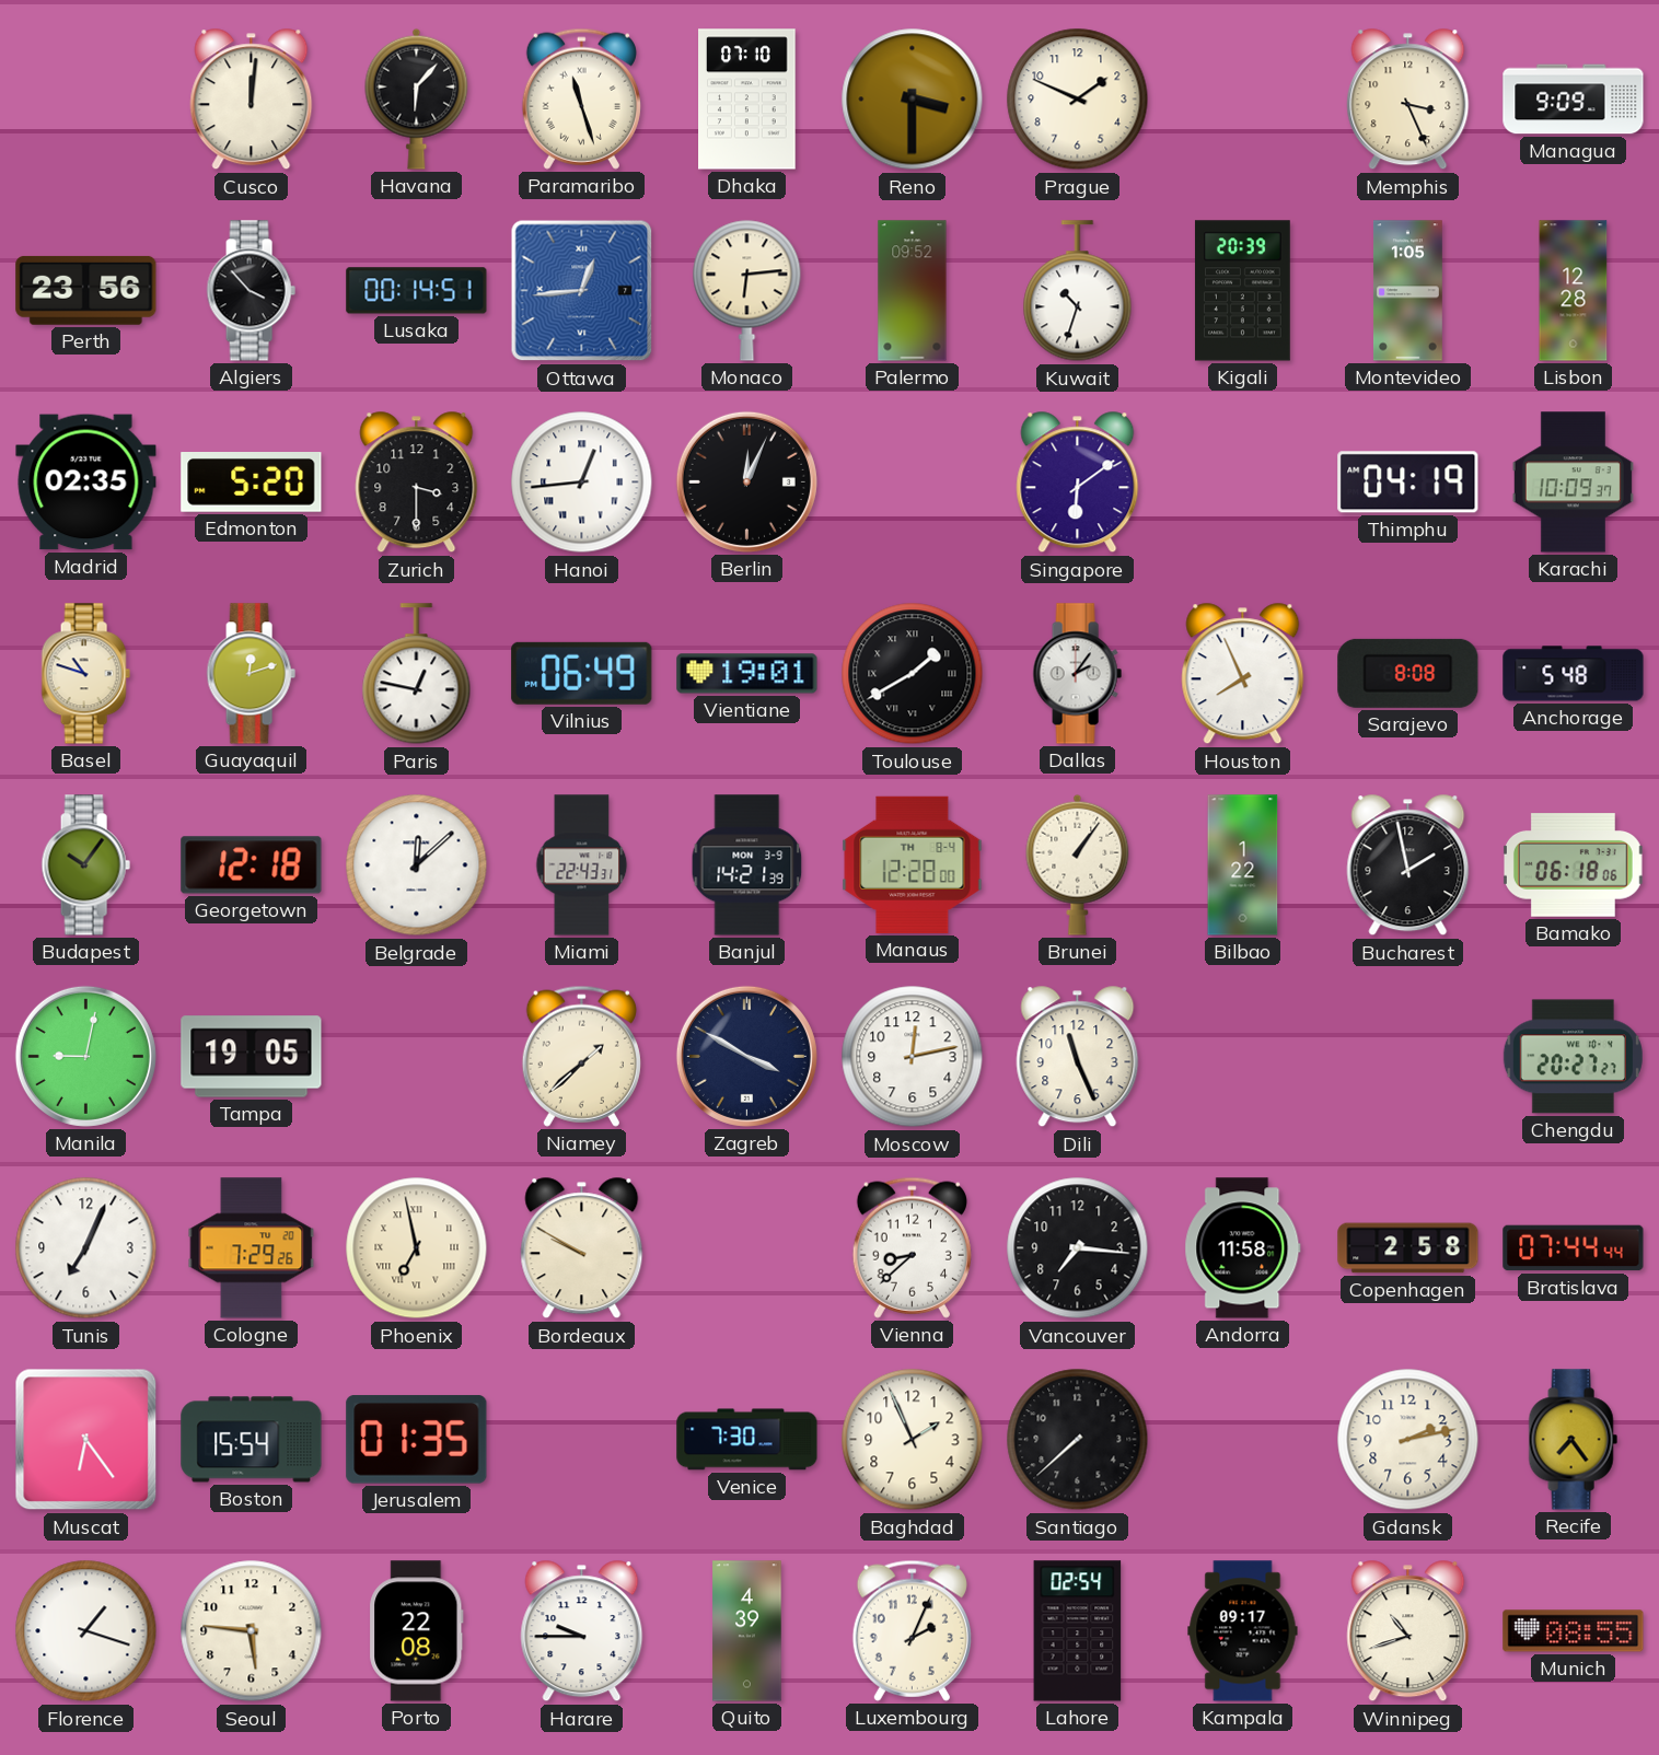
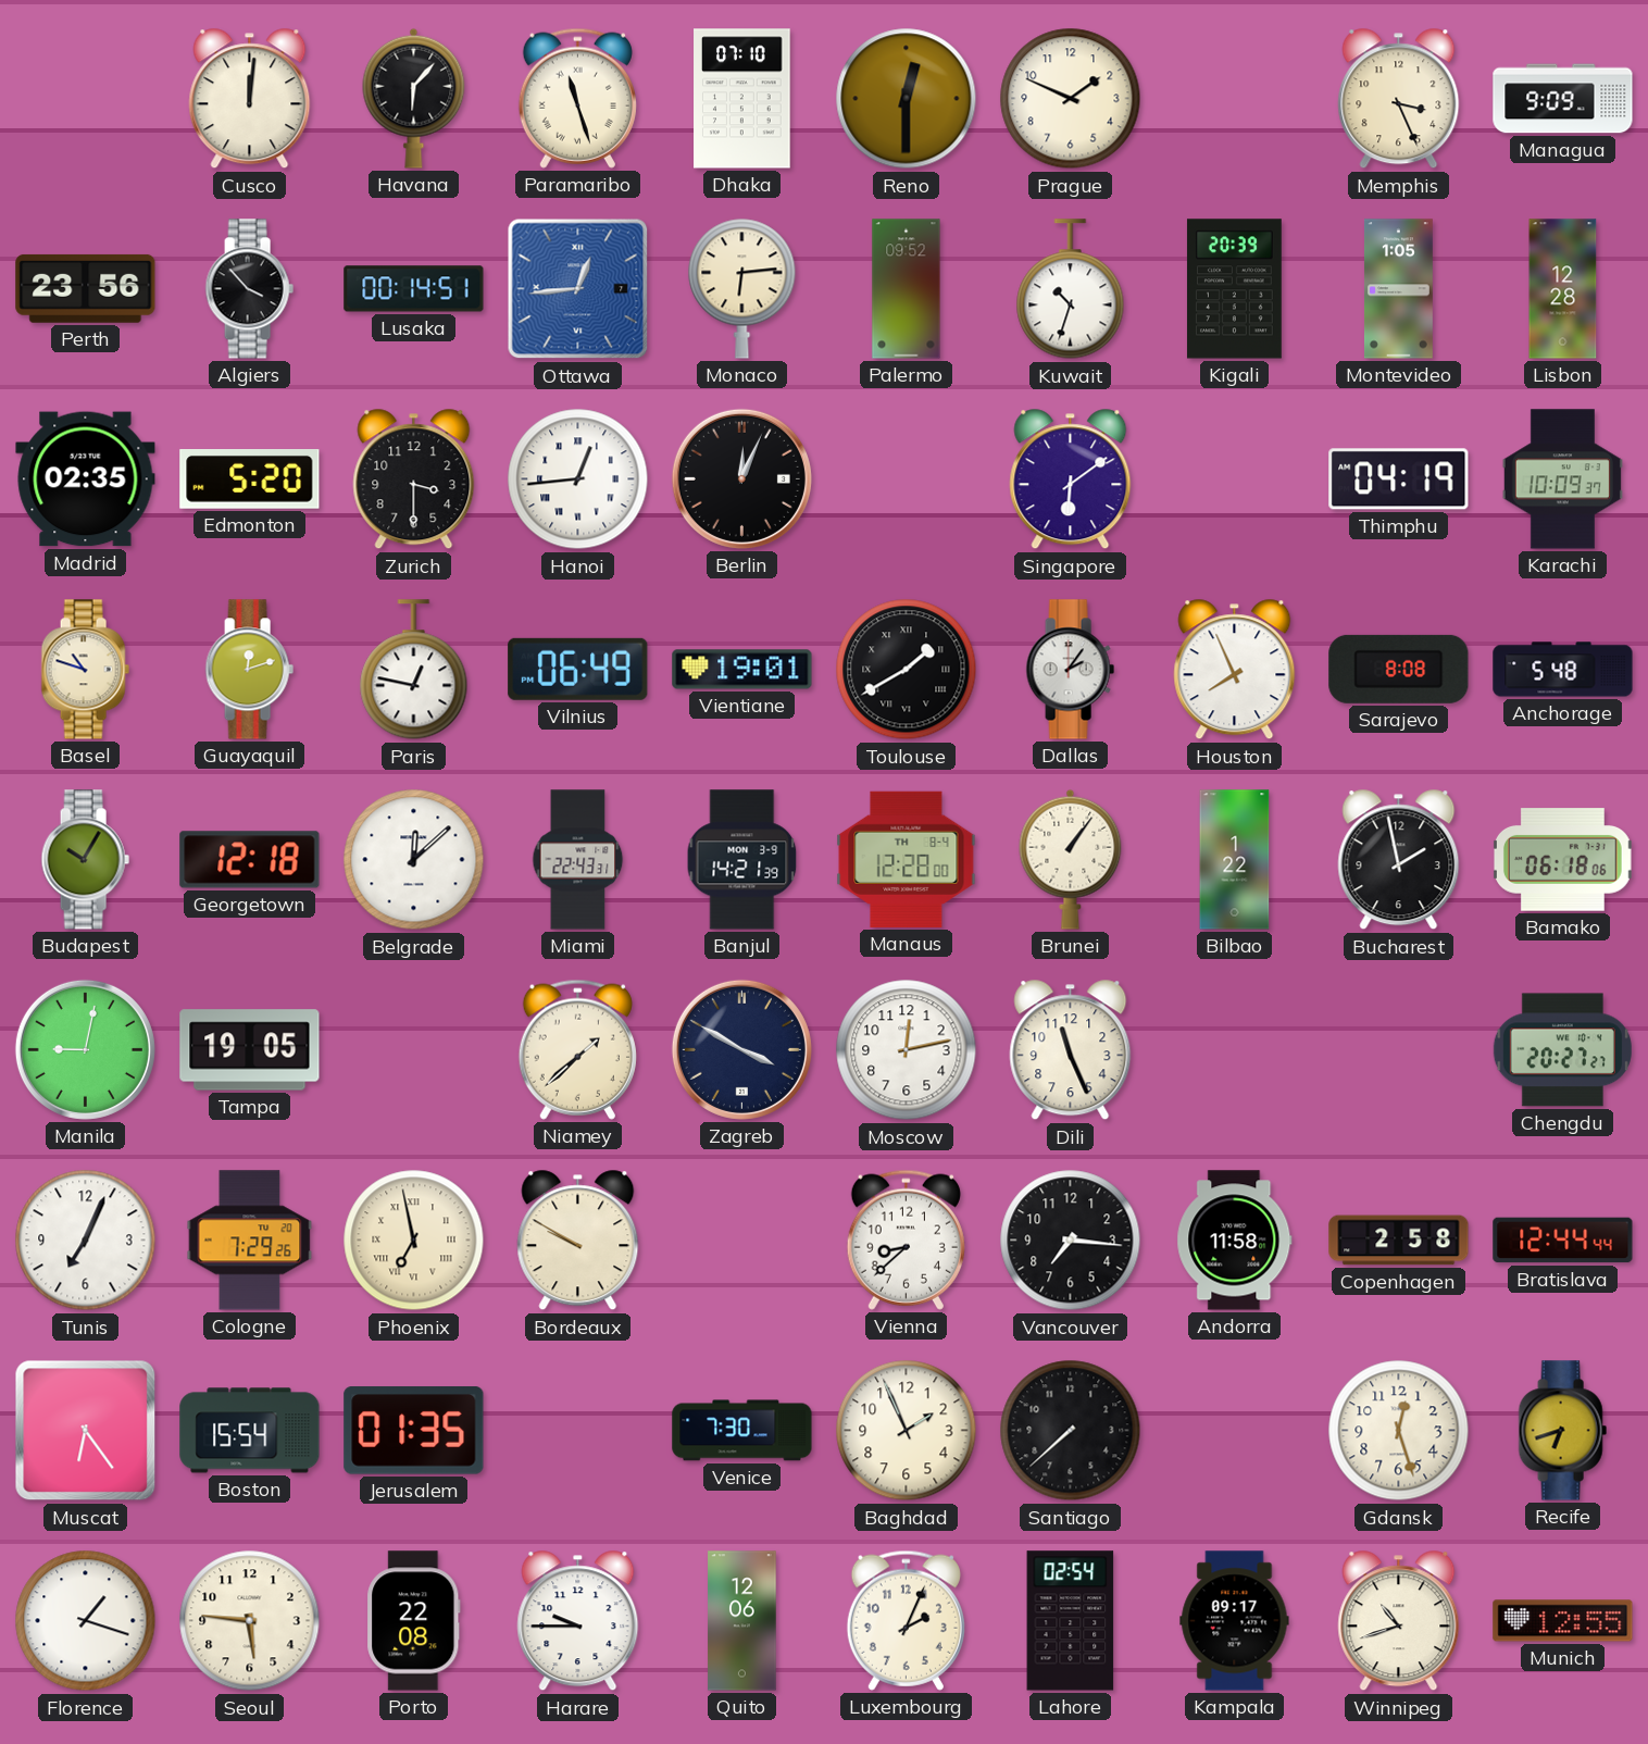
Reno: 3:30 -> 12:30 (907, 99)
Budapest: 10:06 -> 10:05 (85, 860)
Bratislava: 07:44 -> 12:44 (1563, 1241)
Gdansk: 2:13 -> 12:27 (1399, 1431)
Recife: 7:24 -> 6:42 (1562, 1431)
Quito: 4:39 -> 12:06 (742, 1621)
Munich: 08:55 -> 12:55 (1563, 1621)
